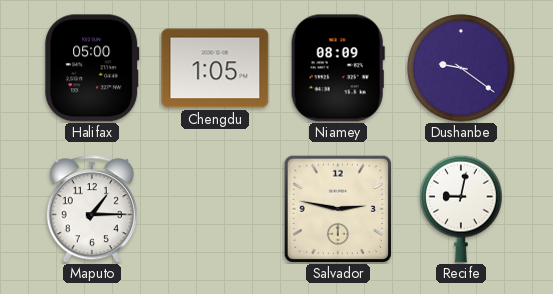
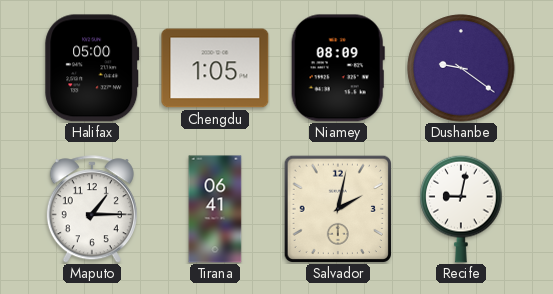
Tirana: none -> 06:41 (215, 209)
Salvador: 2:47 -> 2:02 (338, 209)
